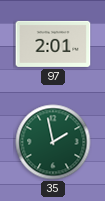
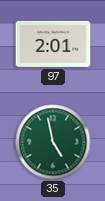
35: 1:58 -> 4:58 (53, 142)
